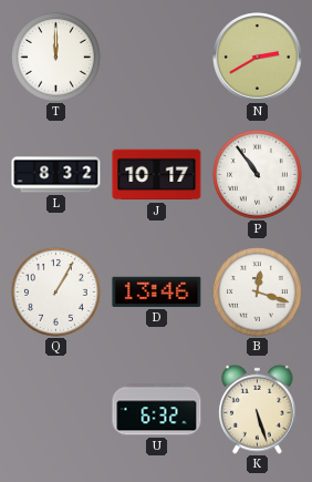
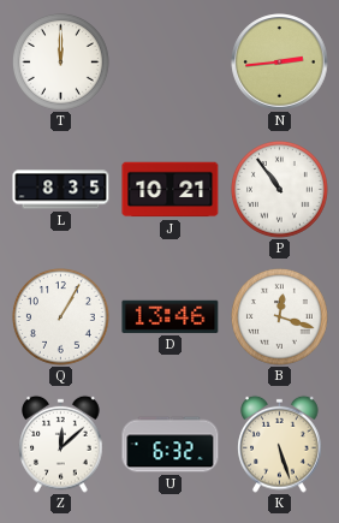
N: 2:40 -> 2:44 (280, 63)
L: 8:32 -> 8:35 (61, 190)
J: 10:17 -> 10:21 (171, 190)
Z: none -> 12:08 (61, 444)
